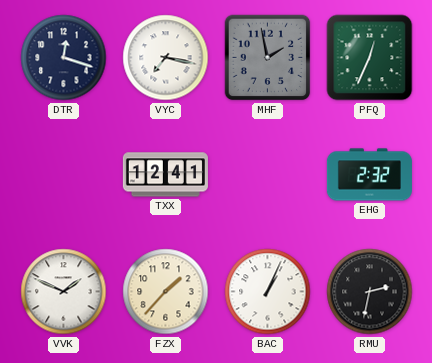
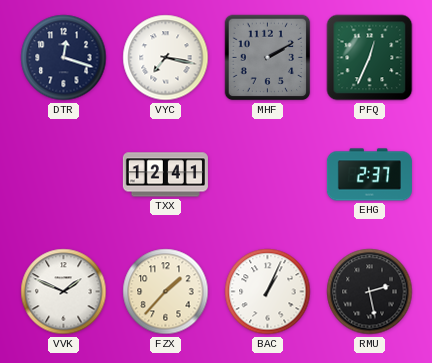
MHF: 1:58 -> 2:10 (268, 58)
EHG: 2:32 -> 2:37 (369, 175)
RMU: 2:32 -> 2:28 (370, 292)
